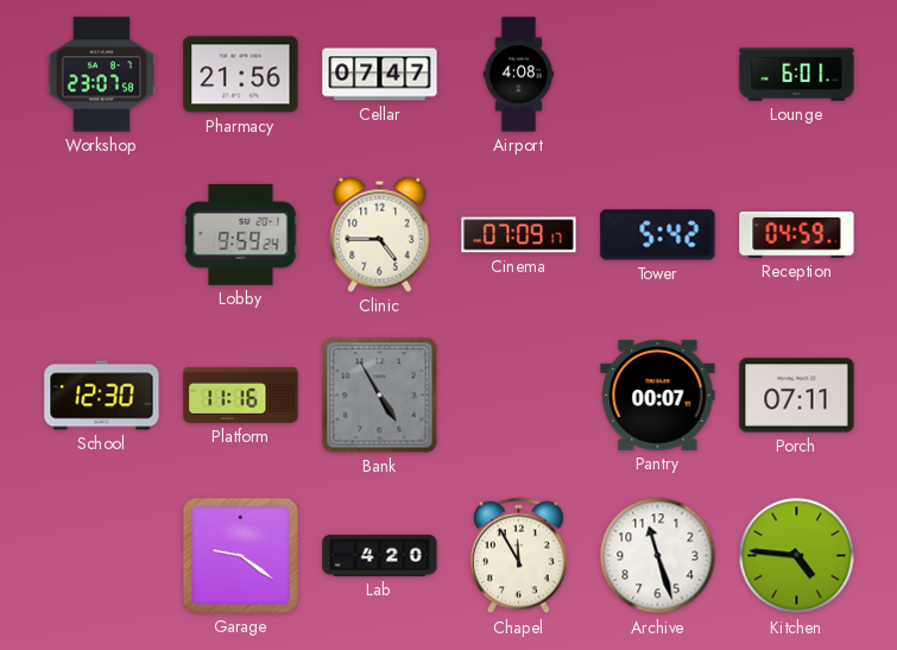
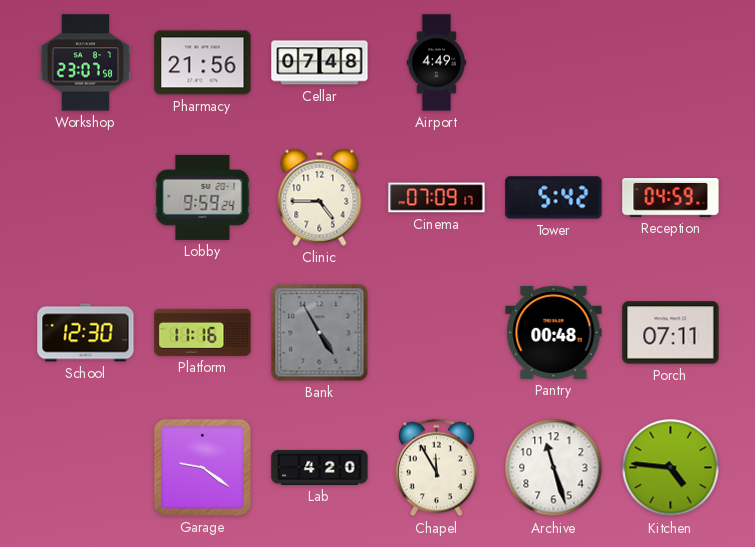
Cellar: 07:47 -> 07:48 (320, 63)
Airport: 4:08 -> 4:49 (437, 63)
Lounge: 6:01 -> none (797, 75)
Pantry: 00:07 -> 00:48 (554, 332)
